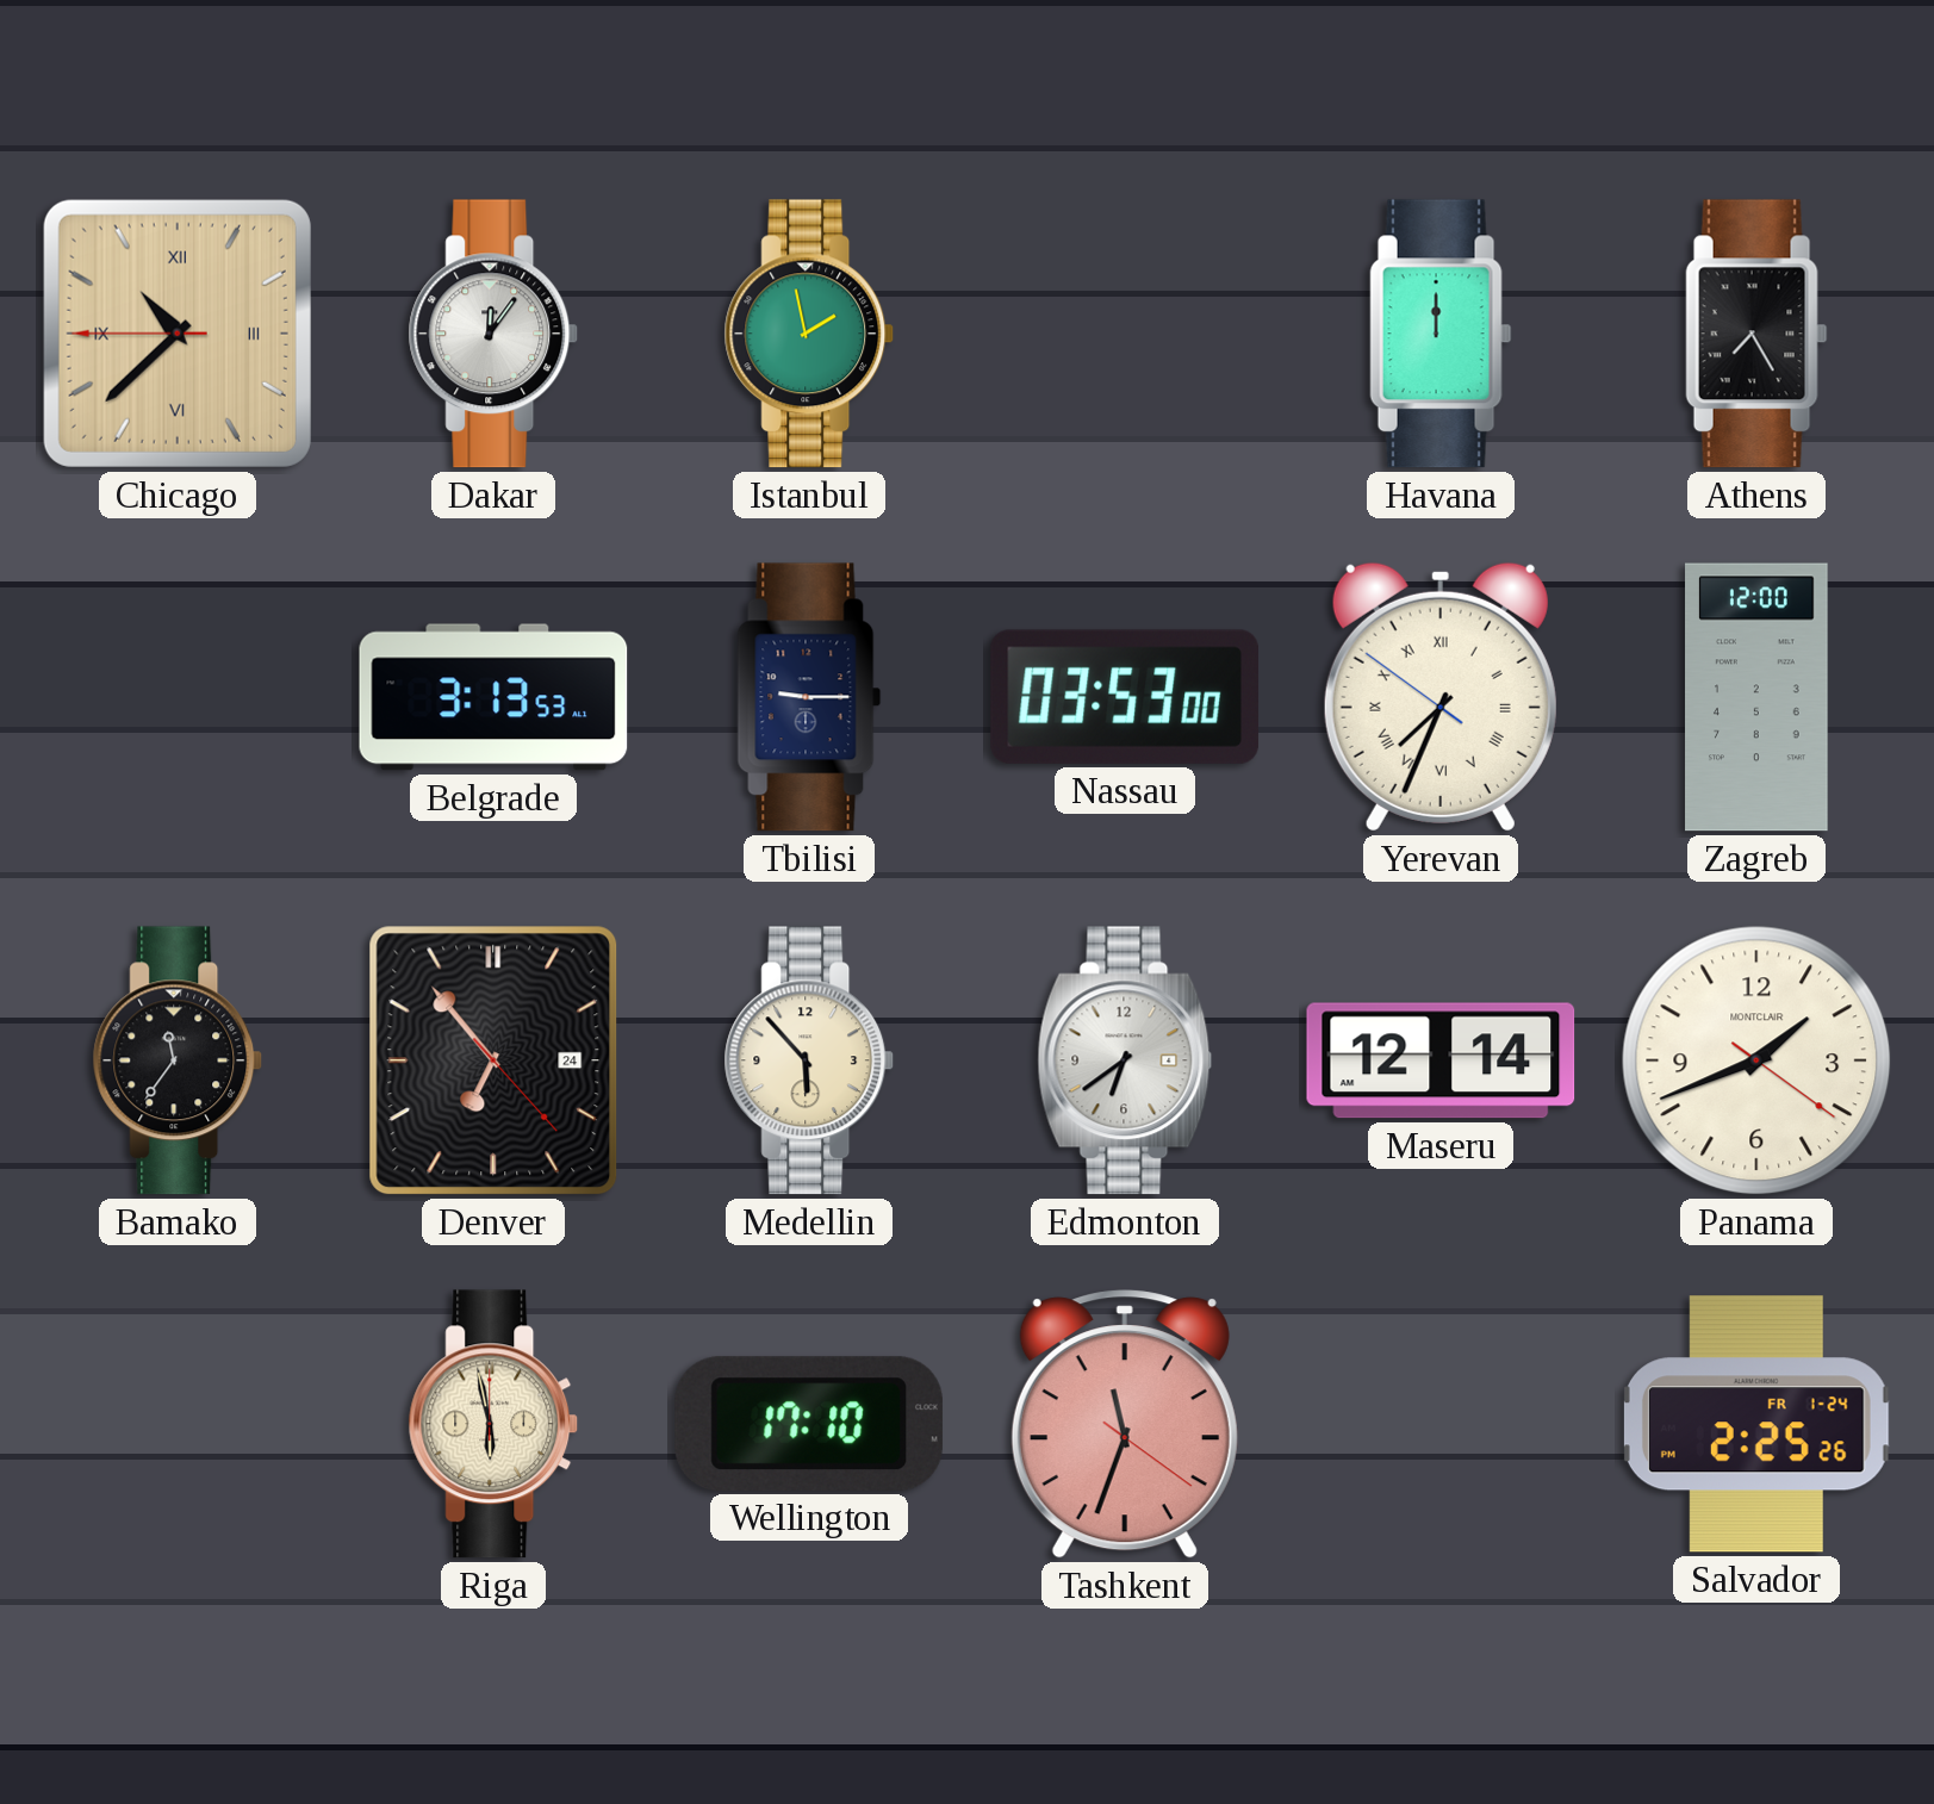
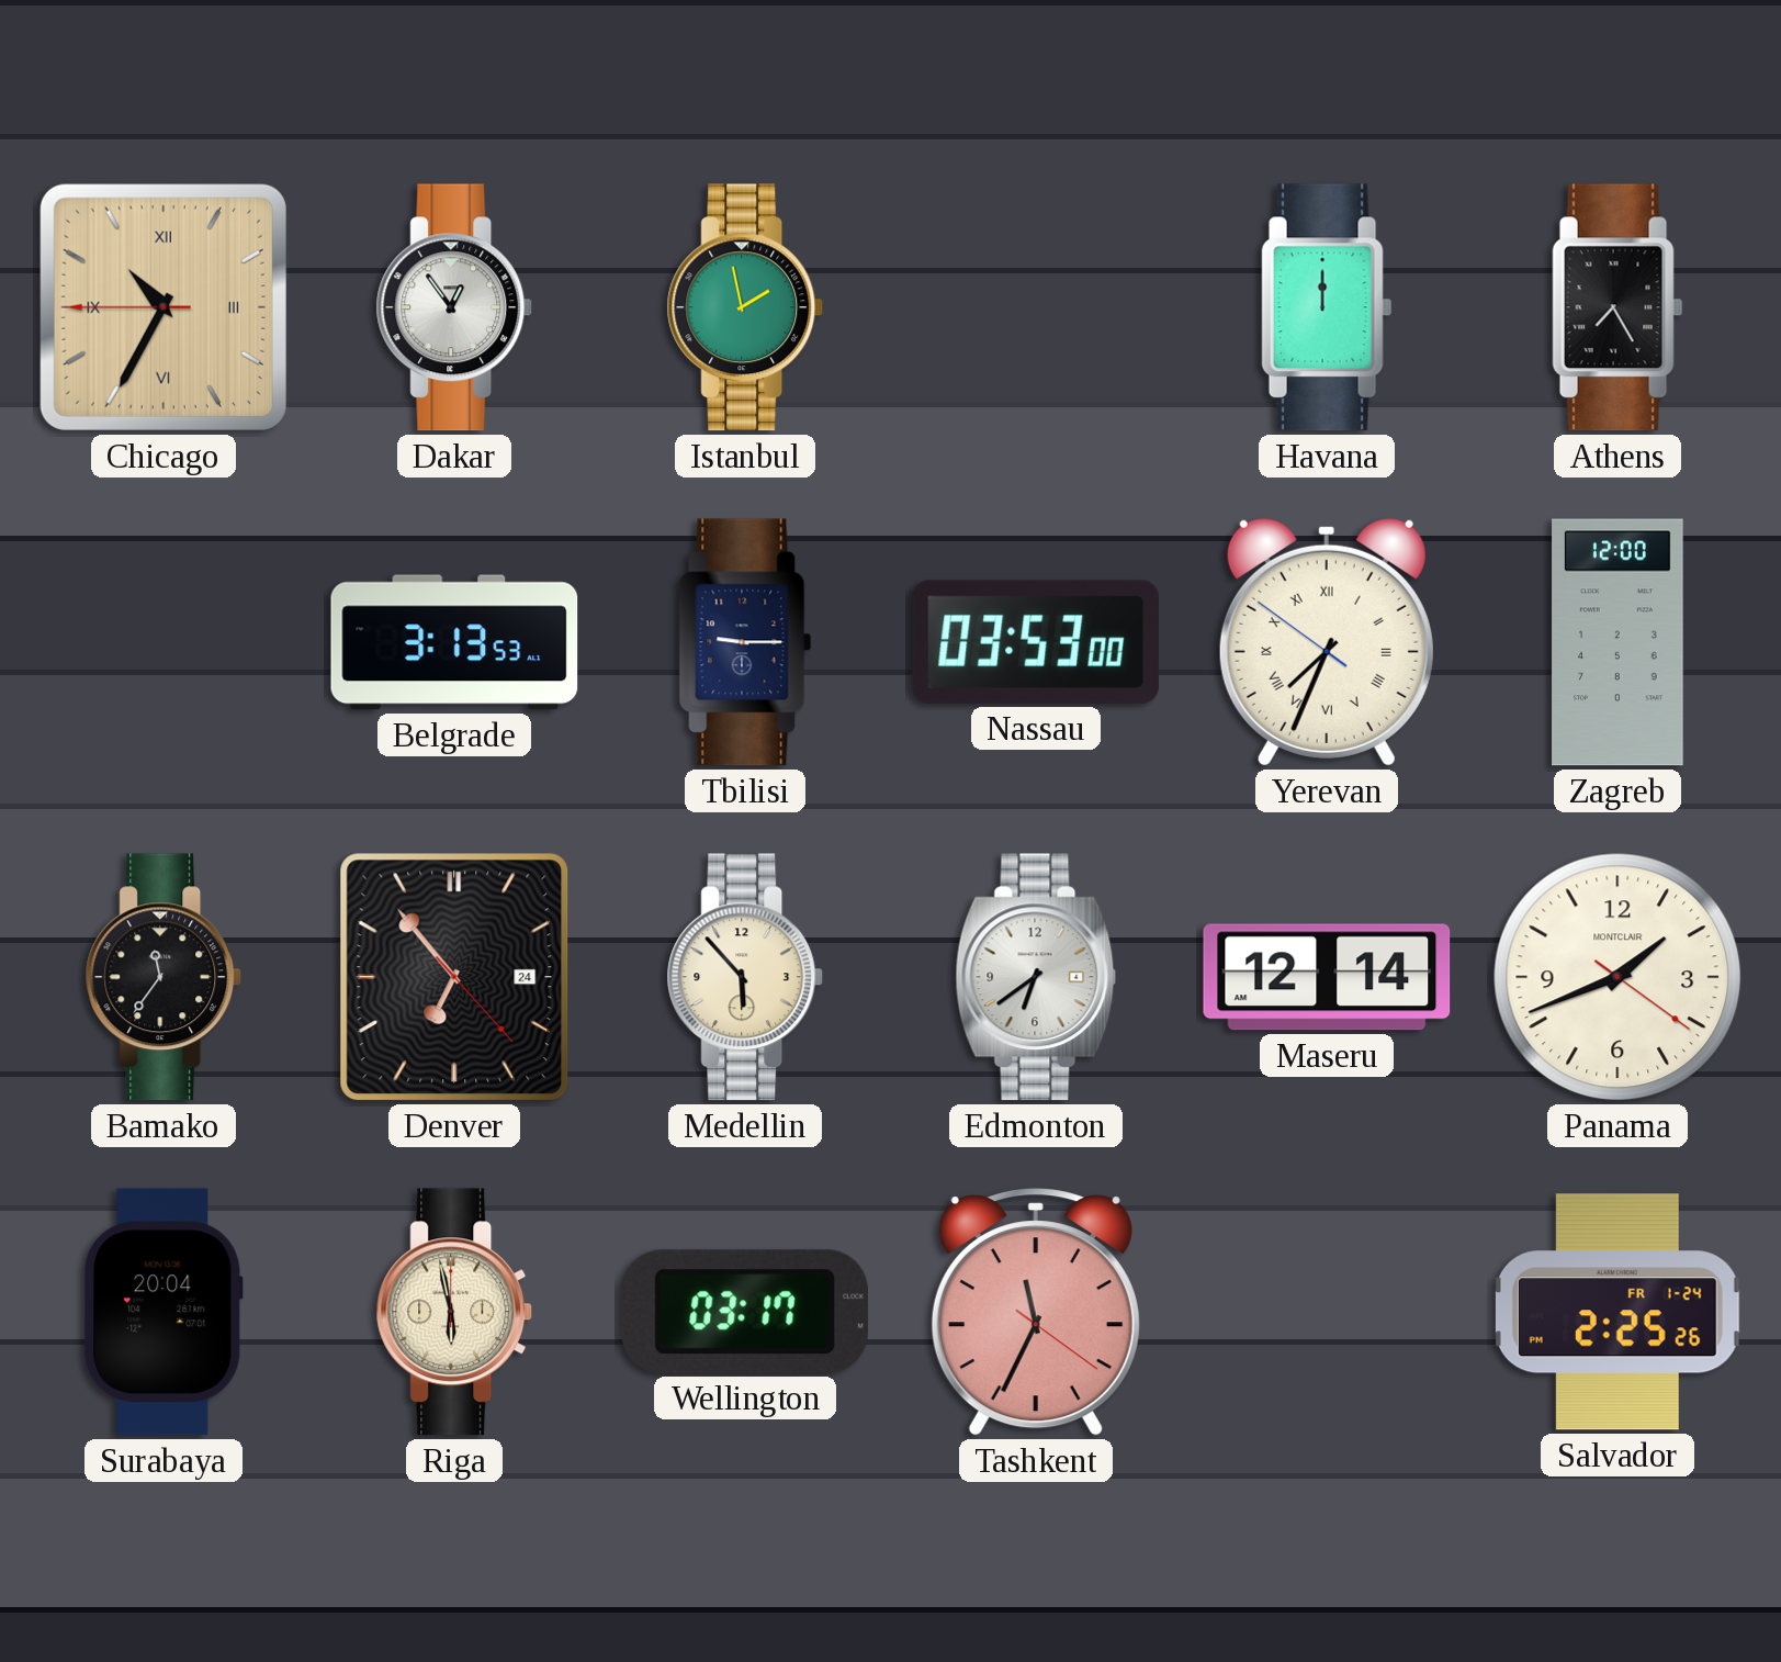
Chicago: 10:37 -> 10:34 (164, 307)
Dakar: 12:06 -> 12:54 (454, 307)
Surabaya: none -> 20:04 (164, 1312)
Wellington: 17:10 -> 03:17 (745, 1312)
Tashkent: 11:33 -> 11:34 (1036, 1312)
